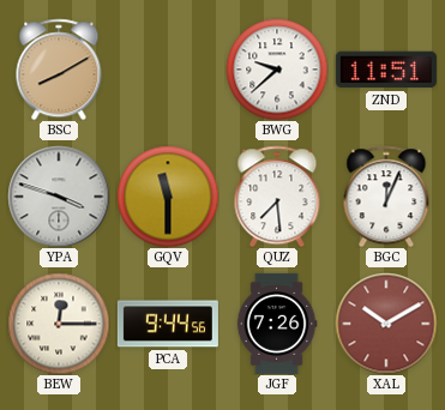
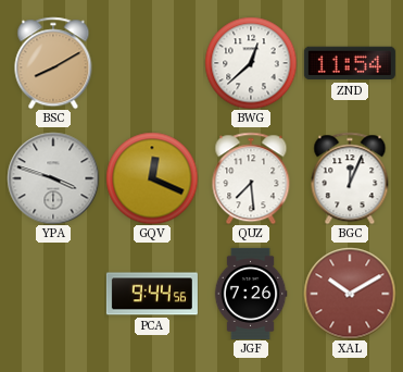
BWG: 9:38 -> 12:38 (251, 63)
ZND: 11:51 -> 11:54 (350, 63)
GQV: 11:30 -> 12:19 (152, 178)
BEW: 12:15 -> none (59, 324)
